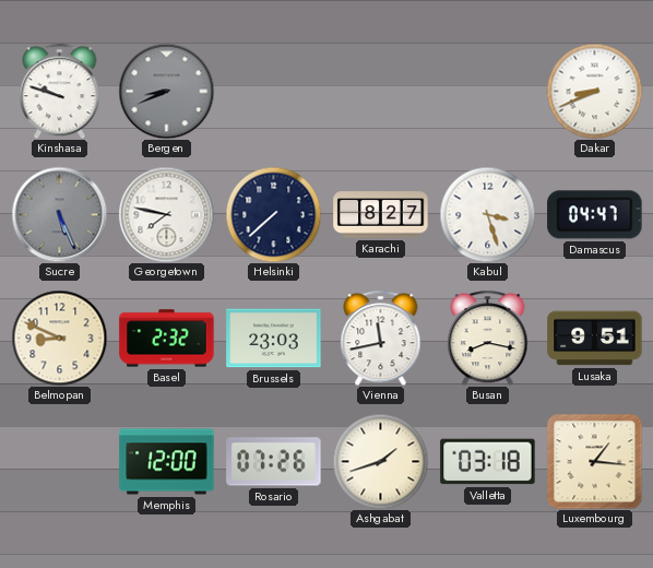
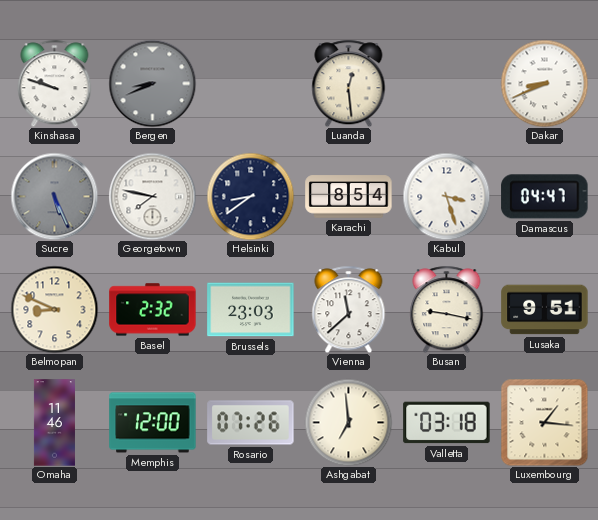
Luanda: none -> 12:29 (349, 83)
Helsinki: 7:38 -> 8:39 (250, 196)
Karachi: 8:27 -> 8:54 (349, 197)
Vienna: 11:43 -> 11:38 (349, 309)
Busan: 8:17 -> 9:17 (447, 309)
Omaha: none -> 11:46 (54, 423)
Ashgabat: 1:42 -> 6:59 (348, 422)
